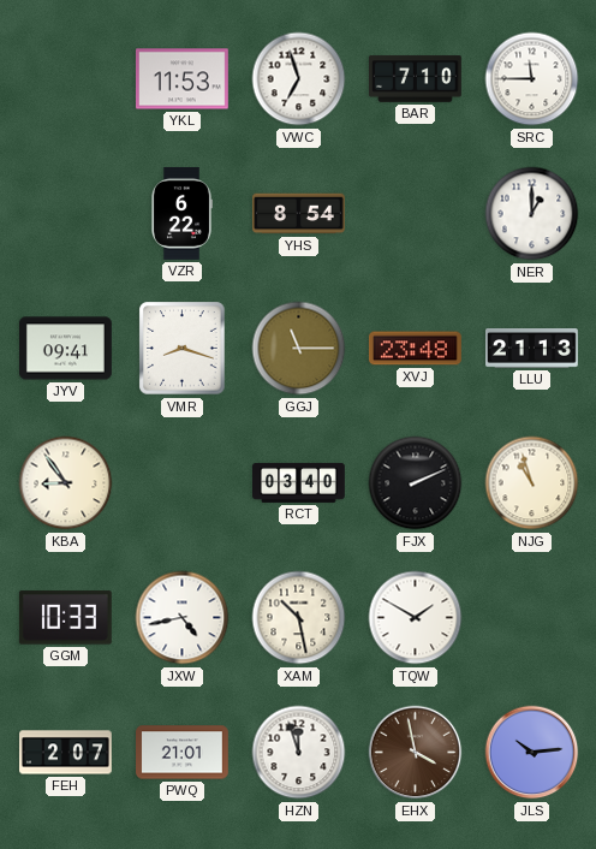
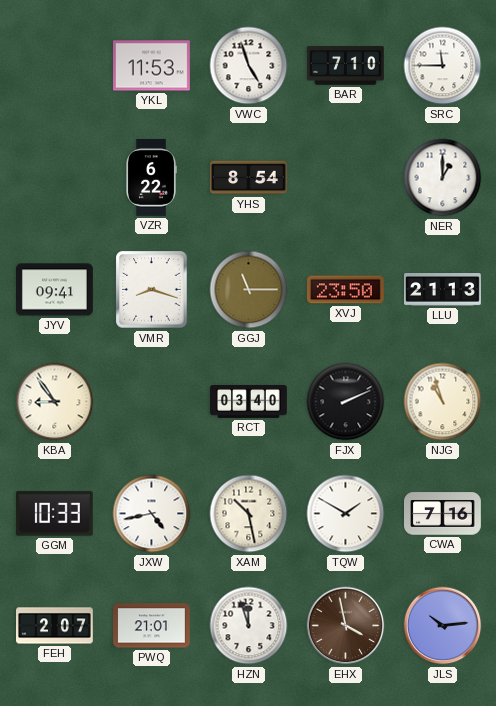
VWC: 6:57 -> 4:57 (249, 66)
XVJ: 23:48 -> 23:50 (345, 290)
CWA: none -> 7:16 (443, 514)
